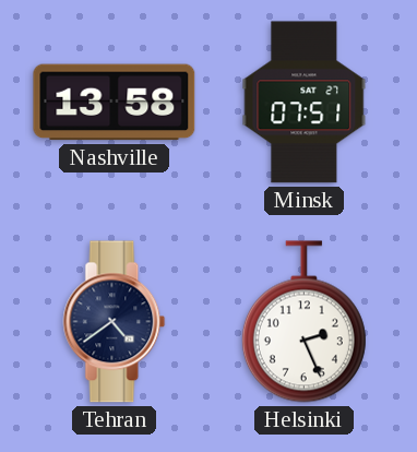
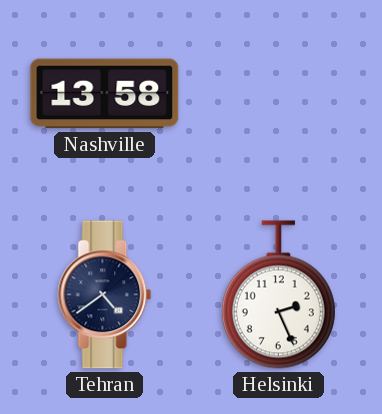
Minsk: 07:51 -> none (305, 103)
